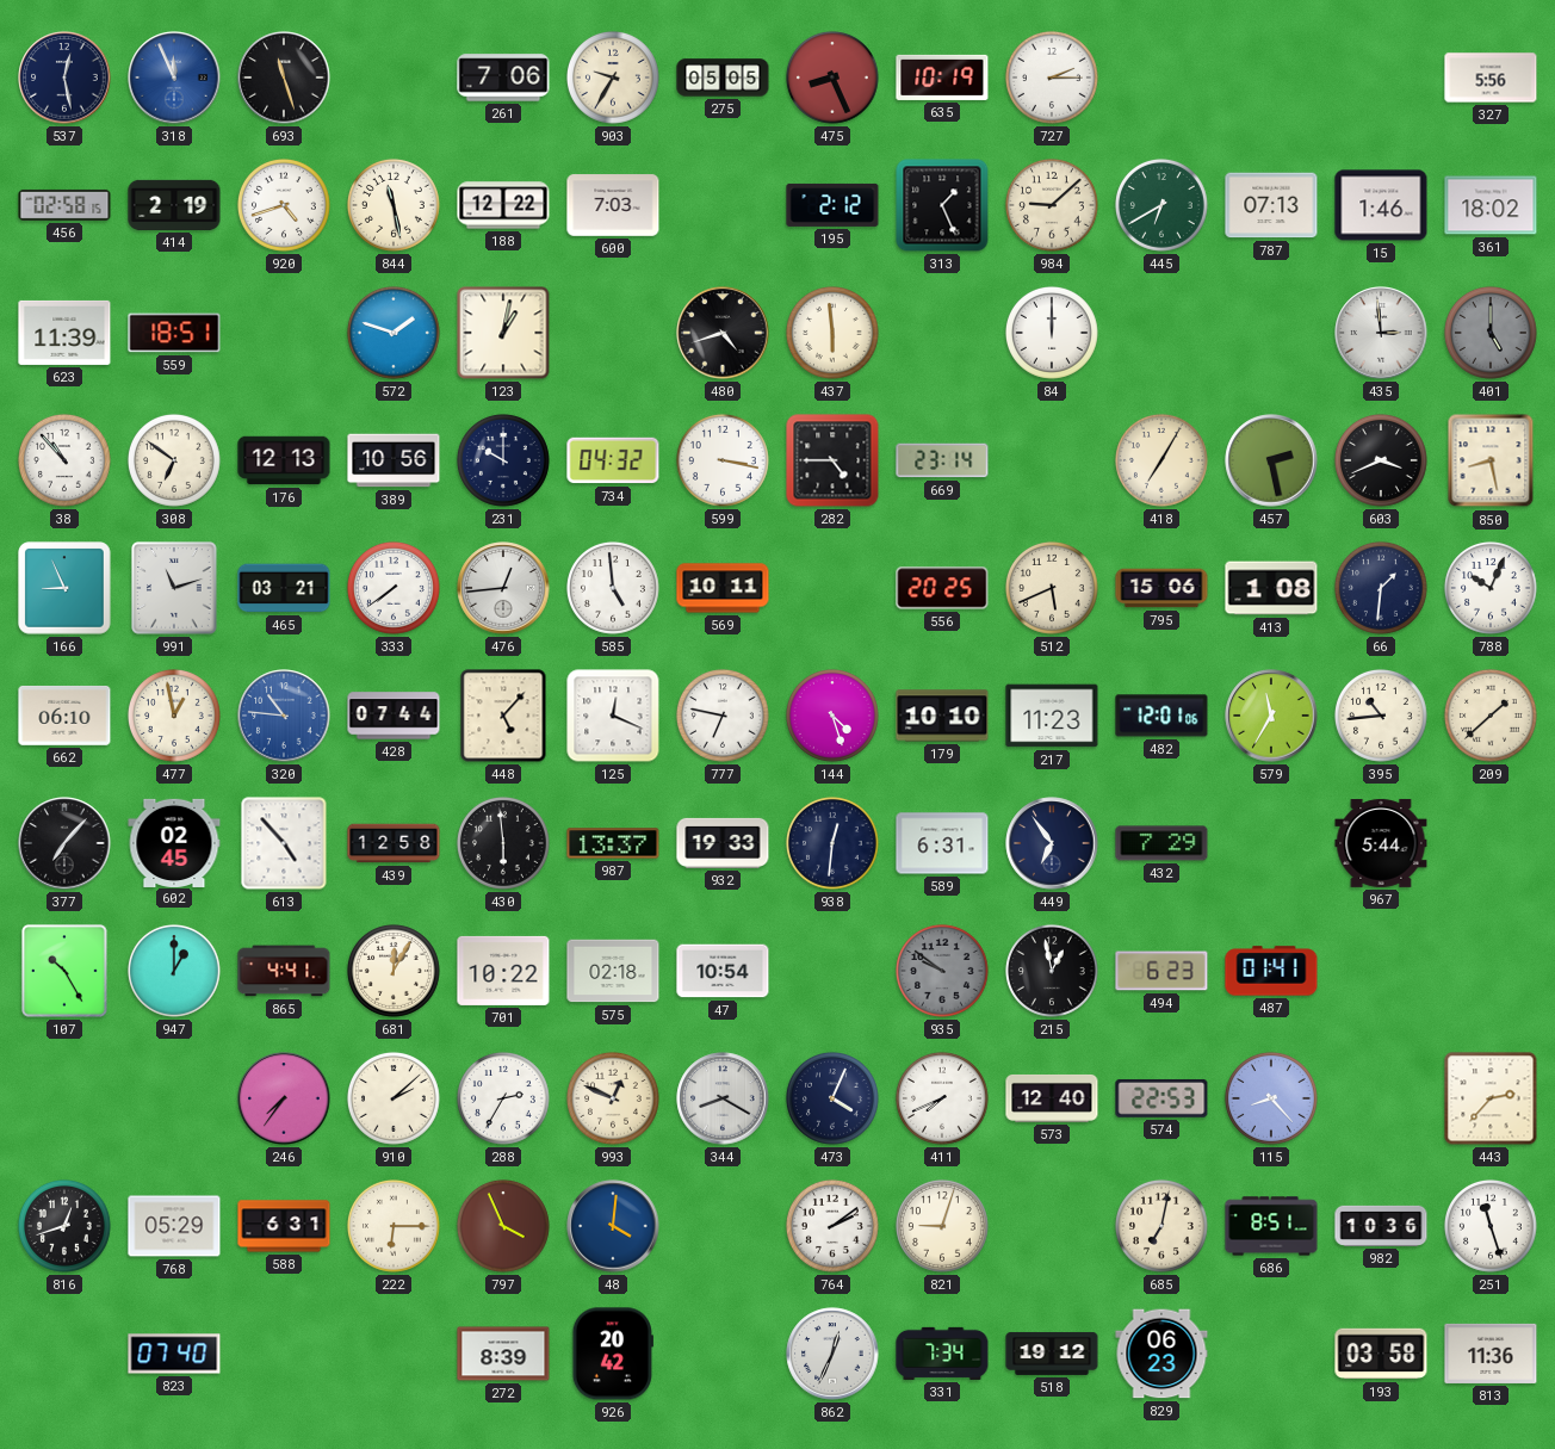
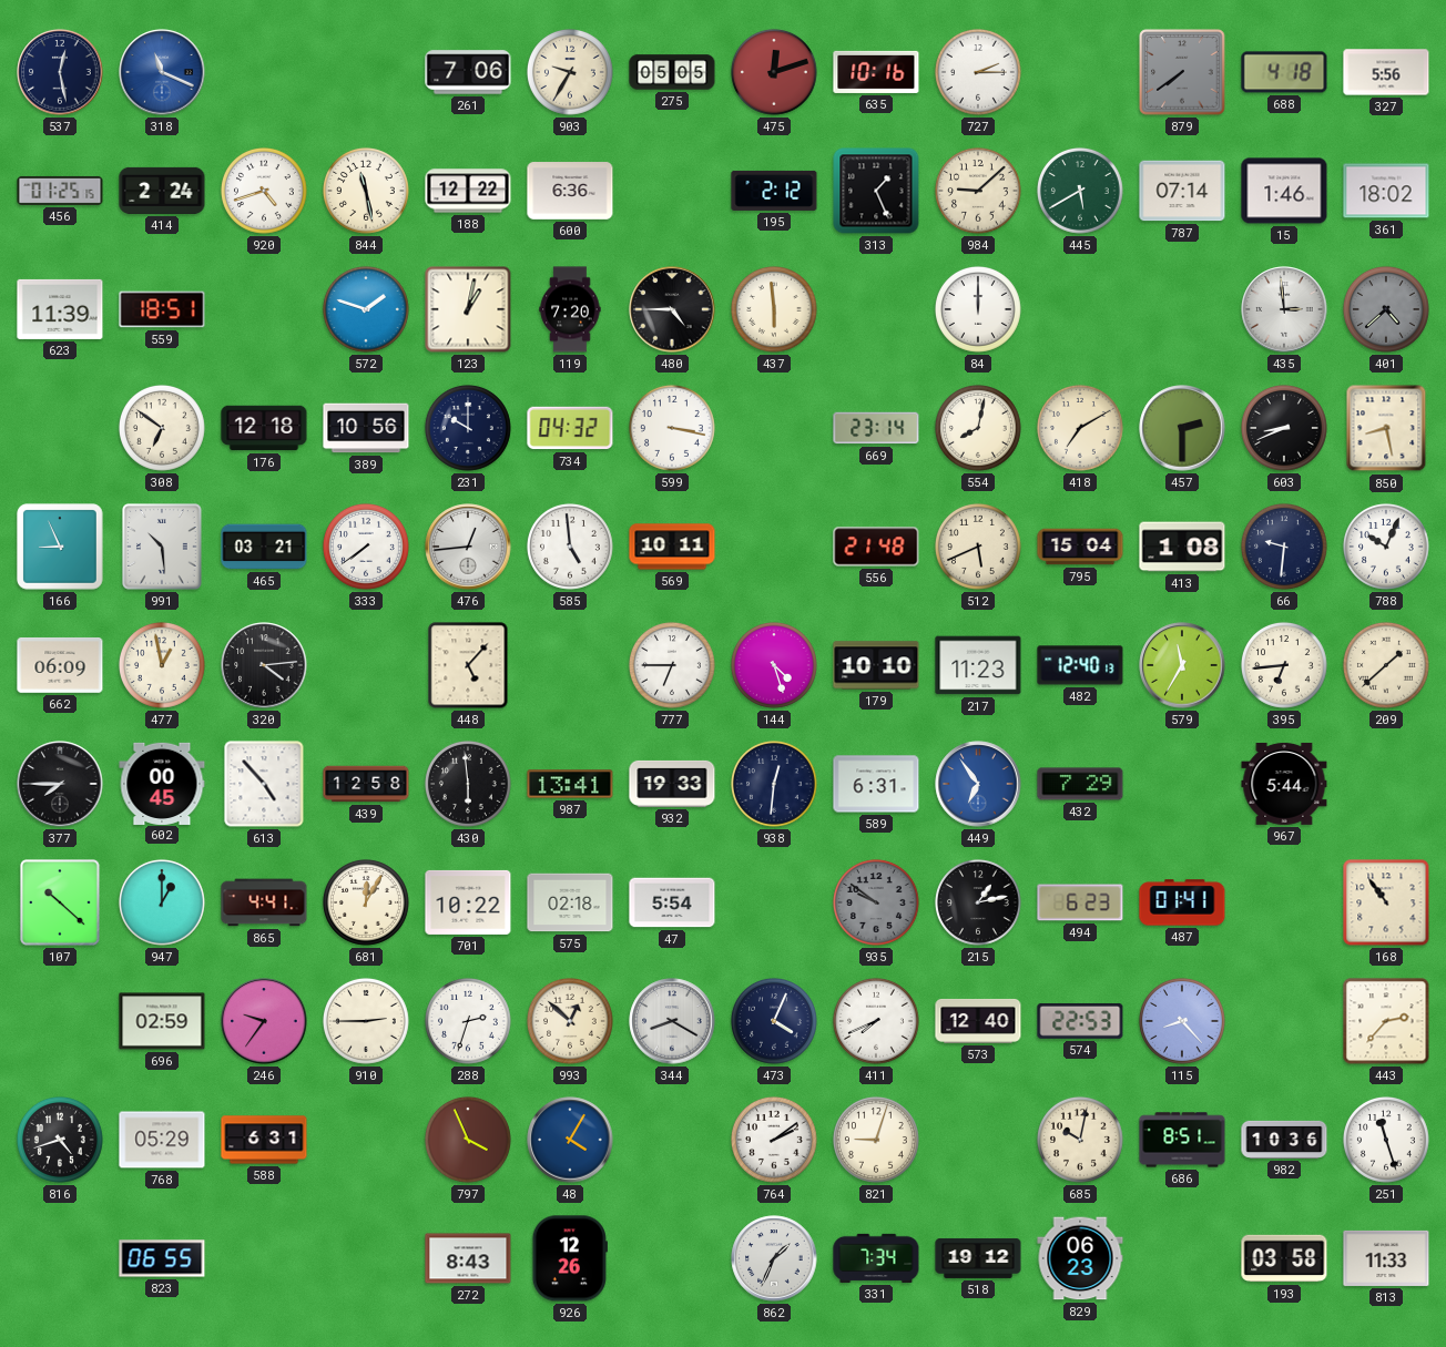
318: 11:56 -> 11:19 (162, 72)
693: 11:27 -> none (284, 78)
475: 8:26 -> 12:12 (774, 72)
635: 10:19 -> 10:16 (876, 72)
879: none -> 7:39 (1182, 72)
688: none -> 4:18 (1284, 72)
456: 02:58 -> 01:25 (60, 191)
414: 2:19 -> 2:24 (162, 191)
600: 7:03 -> 6:36 (570, 191)
445: 6:40 -> 5:40 (1080, 191)
787: 07:13 -> 07:14 (1182, 191)
119: none -> 7:20 (570, 309)
480: 4:42 -> 4:45 (672, 309)
401: 5:00 -> 4:38 (1386, 309)
38: 10:53 -> none (64, 460)
176: 12:13 -> 12:18 (264, 428)
282: 4:45 -> none (832, 460)
554: none -> 8:02 (978, 428)
418: 7:05 -> 7:10 (1080, 428)
457: 2:28 -> 2:30 (1182, 428)
603: 3:41 -> 8:41 (1284, 428)
991: 11:12 -> 10:29 (162, 547)
556: 20:25 -> 21:48 (876, 547)
795: 15:06 -> 15:04 (1080, 547)
66: 1:31 -> 9:31 (1284, 547)
662: 06:10 -> 06:09 (60, 665)
320: 10:46 -> 4:14 (264, 665)
320 dial: blue -> black (264, 665)
428: 07:44 -> none (394, 716)
125: 12:19 -> none (613, 716)
777: 6:47 -> 6:45 (672, 665)
482: 12:01 -> 12:40 (1080, 665)
395: 10:44 -> 6:44 (1284, 665)
377: 7:07 -> 7:45 (60, 784)
602: 02:45 -> 00:45 (162, 783)
987: 13:37 -> 13:41 (570, 784)
449 dial: navy -> blue (978, 784)
107: 10:25 -> 10:22 (60, 902)
47: 10:54 -> 5:54 (672, 902)
215: 12:58 -> 1:13 (978, 902)
168: none -> 10:54 (1386, 902)
696: none -> 02:59 (162, 1021)
246: 7:36 -> 9:36 (264, 1021)
910: 2:08 -> 2:45 (366, 1021)
288: 2:35 -> 2:33 (468, 1021)
993: 12:49 -> 12:52 (570, 1021)
816: 12:42 -> 4:42 (60, 1140)
222: 6:15 -> none (394, 1226)
48: 4:01 -> 4:05 (570, 1140)
685: 7:02 -> 10:02 (1080, 1140)
823: 07:40 -> 06:55 (162, 1258)
272: 8:39 -> 8:43 (468, 1258)
926: 20:42 -> 12:26 (570, 1258)
862: 12:34 -> 1:34 (774, 1258)
813: 11:36 -> 11:33 (1386, 1258)
